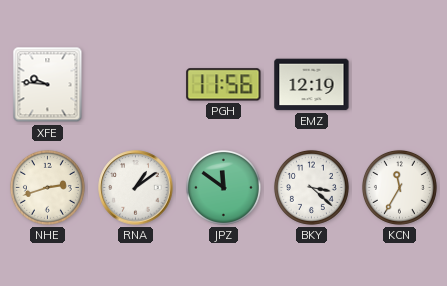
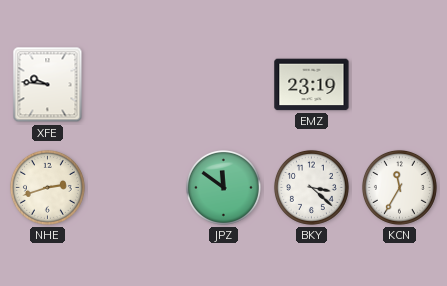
PGH: 11:56 -> none (224, 85)
EMZ: 12:19 -> 23:19 (312, 85)
RNA: 1:09 -> none (136, 188)
